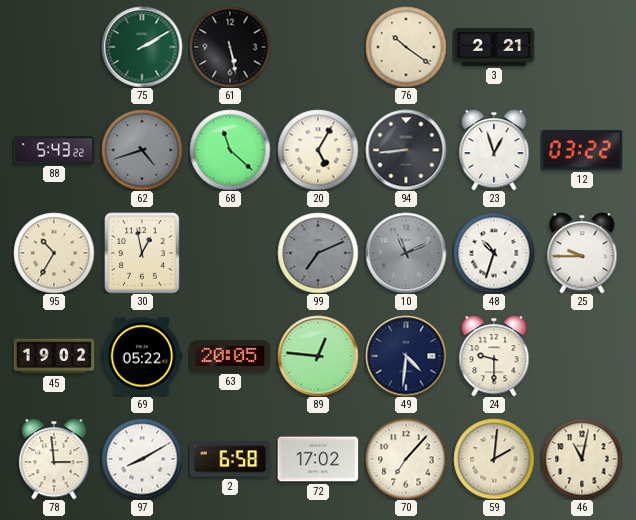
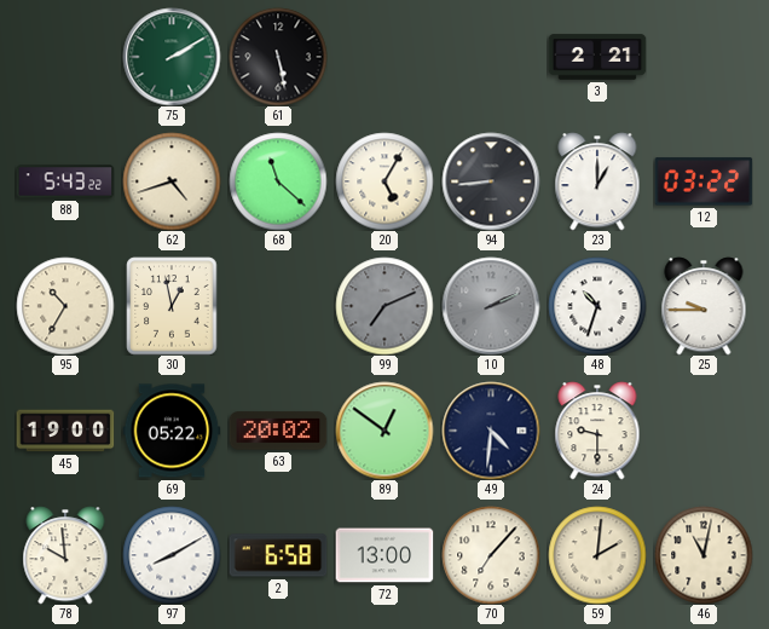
76: 10:21 -> none (406, 47)
62 dial: grey -> cream (172, 181)
23: 12:57 -> 1:00 (597, 181)
10: 11:11 -> 2:11 (491, 306)
45: 19:02 -> 19:00 (65, 431)
63: 20:05 -> 20:02 (278, 431)
89: 12:46 -> 12:51 (384, 431)
78: 2:59 -> 9:59 (65, 555)
72: 17:02 -> 13:00 (384, 555)
